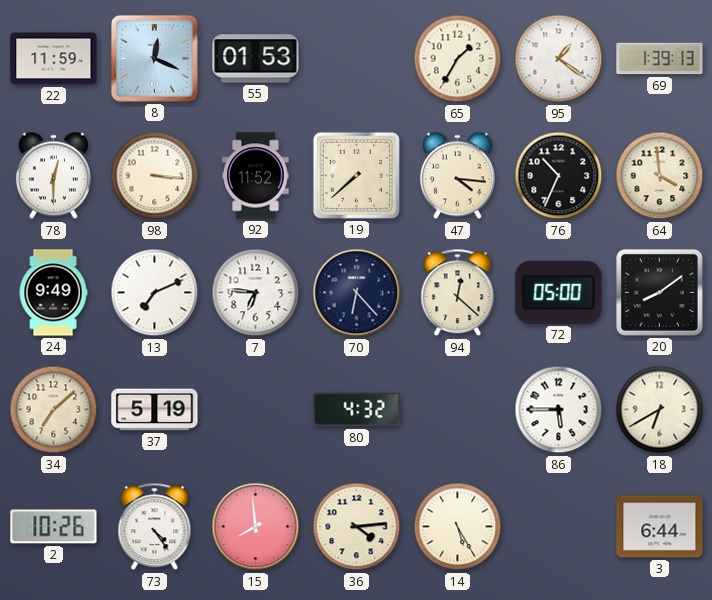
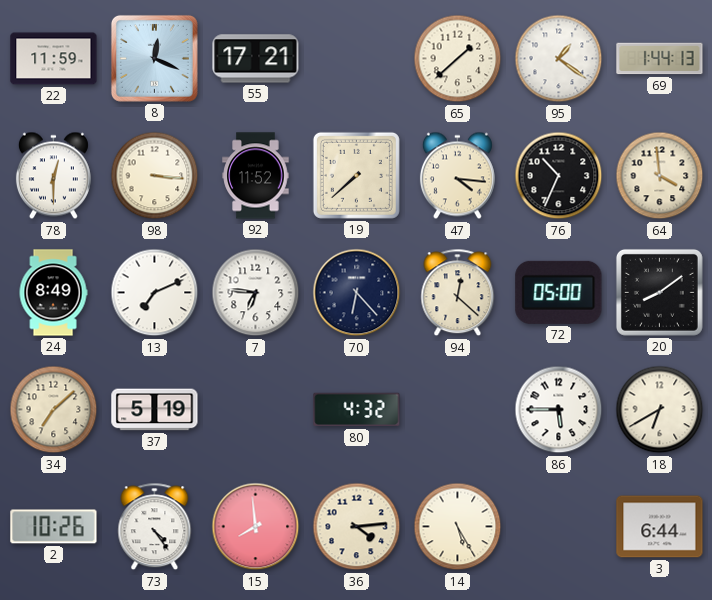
55: 01:53 -> 17:21 (256, 59)
65: 1:35 -> 1:38 (458, 59)
69: 1:39 -> 1:44 (660, 59)
24: 9:49 -> 8:49 (53, 293)
